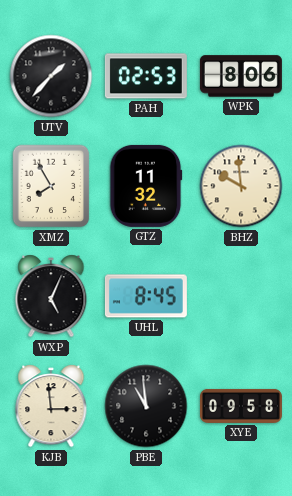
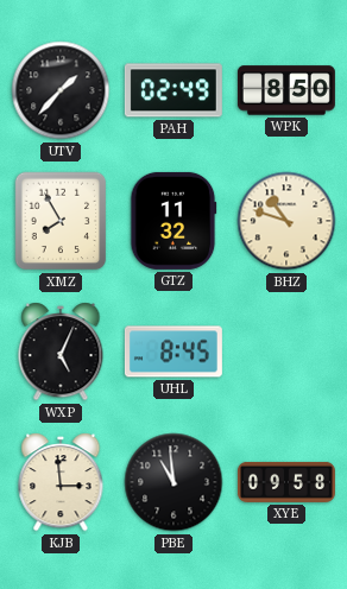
PAH: 02:53 -> 02:49 (173, 90)
WPK: 8:06 -> 8:50 (286, 90)
BHZ: 9:59 -> 10:48 (286, 221)
